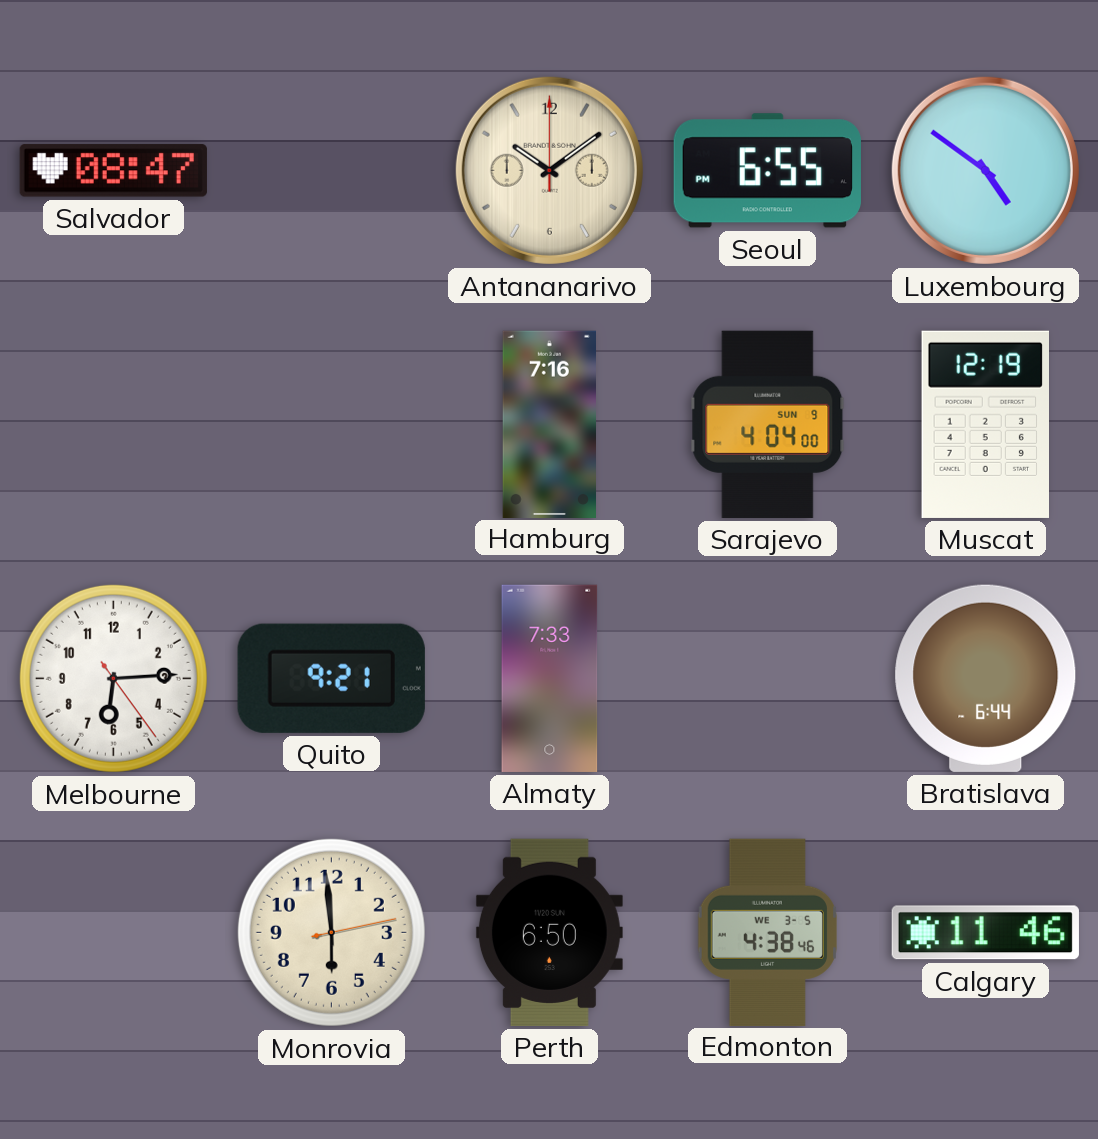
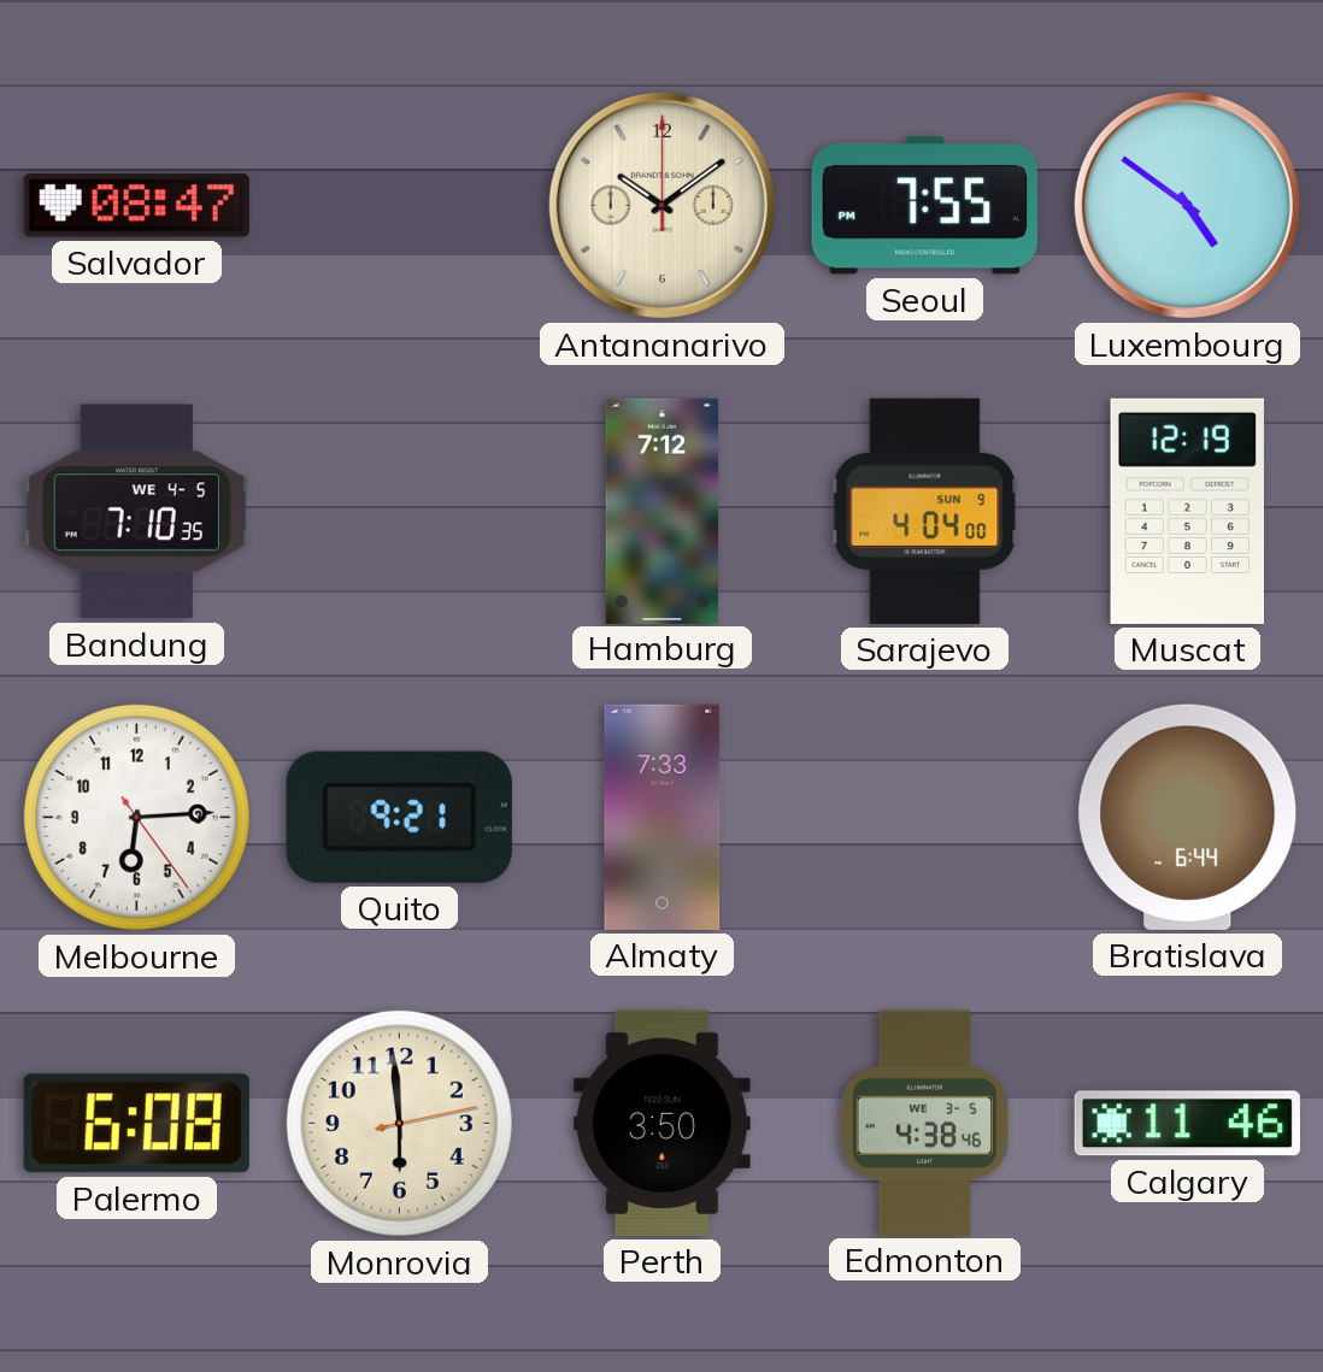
Seoul: 6:55 -> 7:55 (924, 206)
Bandung: none -> 7:10 (136, 512)
Hamburg: 7:16 -> 7:12 (661, 511)
Palermo: none -> 6:08 (136, 1124)
Perth: 6:50 -> 3:50 (661, 1123)
